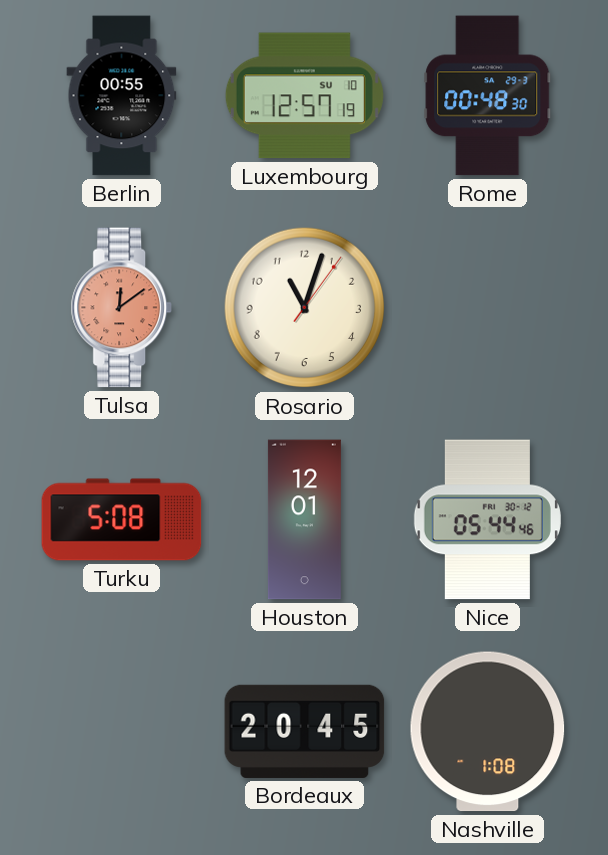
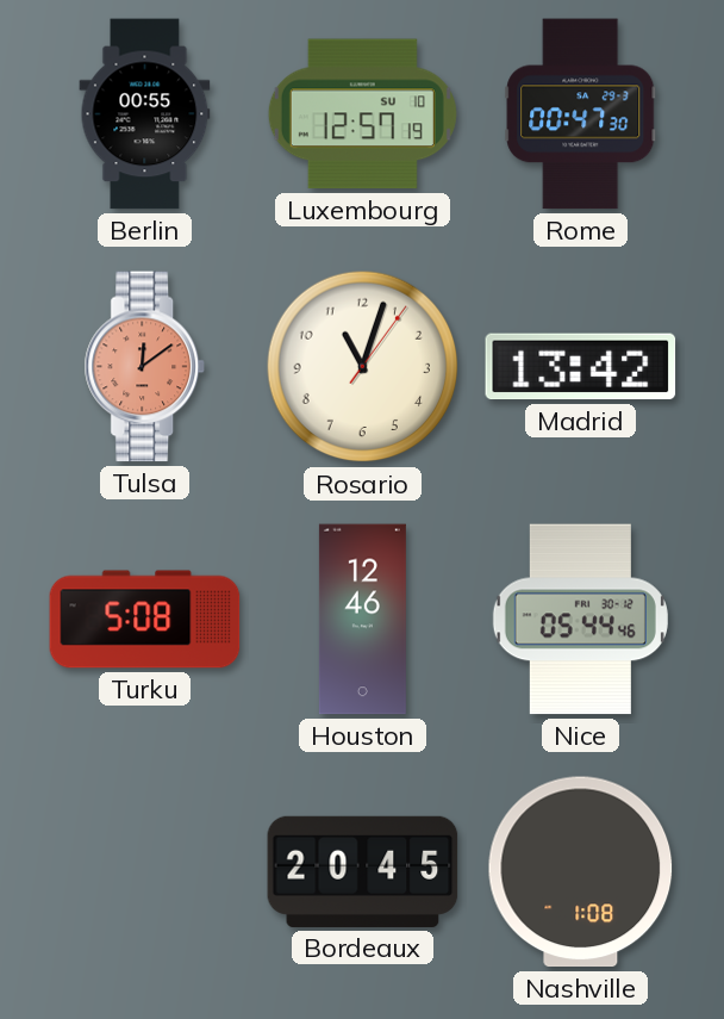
Rome: 00:48 -> 00:47 (581, 114)
Madrid: none -> 13:42 (581, 367)
Houston: 12:01 -> 12:46 (362, 620)
